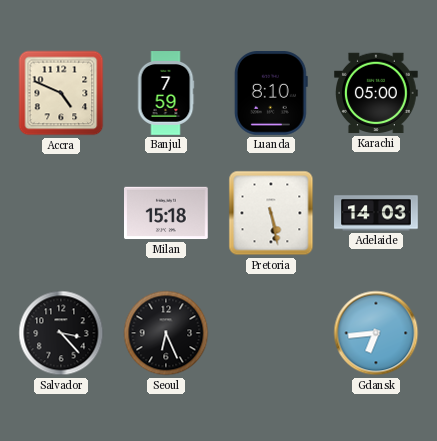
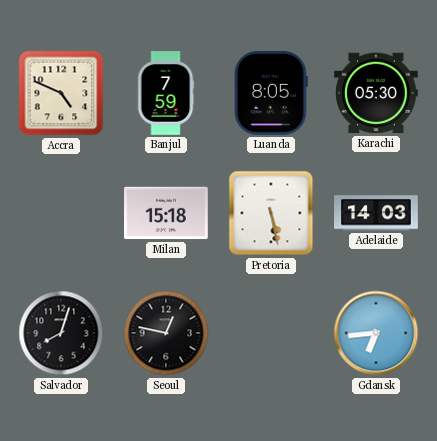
Luanda: 8:10 -> 8:05 (271, 94)
Karachi: 05:00 -> 05:30 (377, 93)
Salvador: 3:23 -> 8:03 (61, 333)
Seoul: 6:26 -> 12:47 (166, 333)
